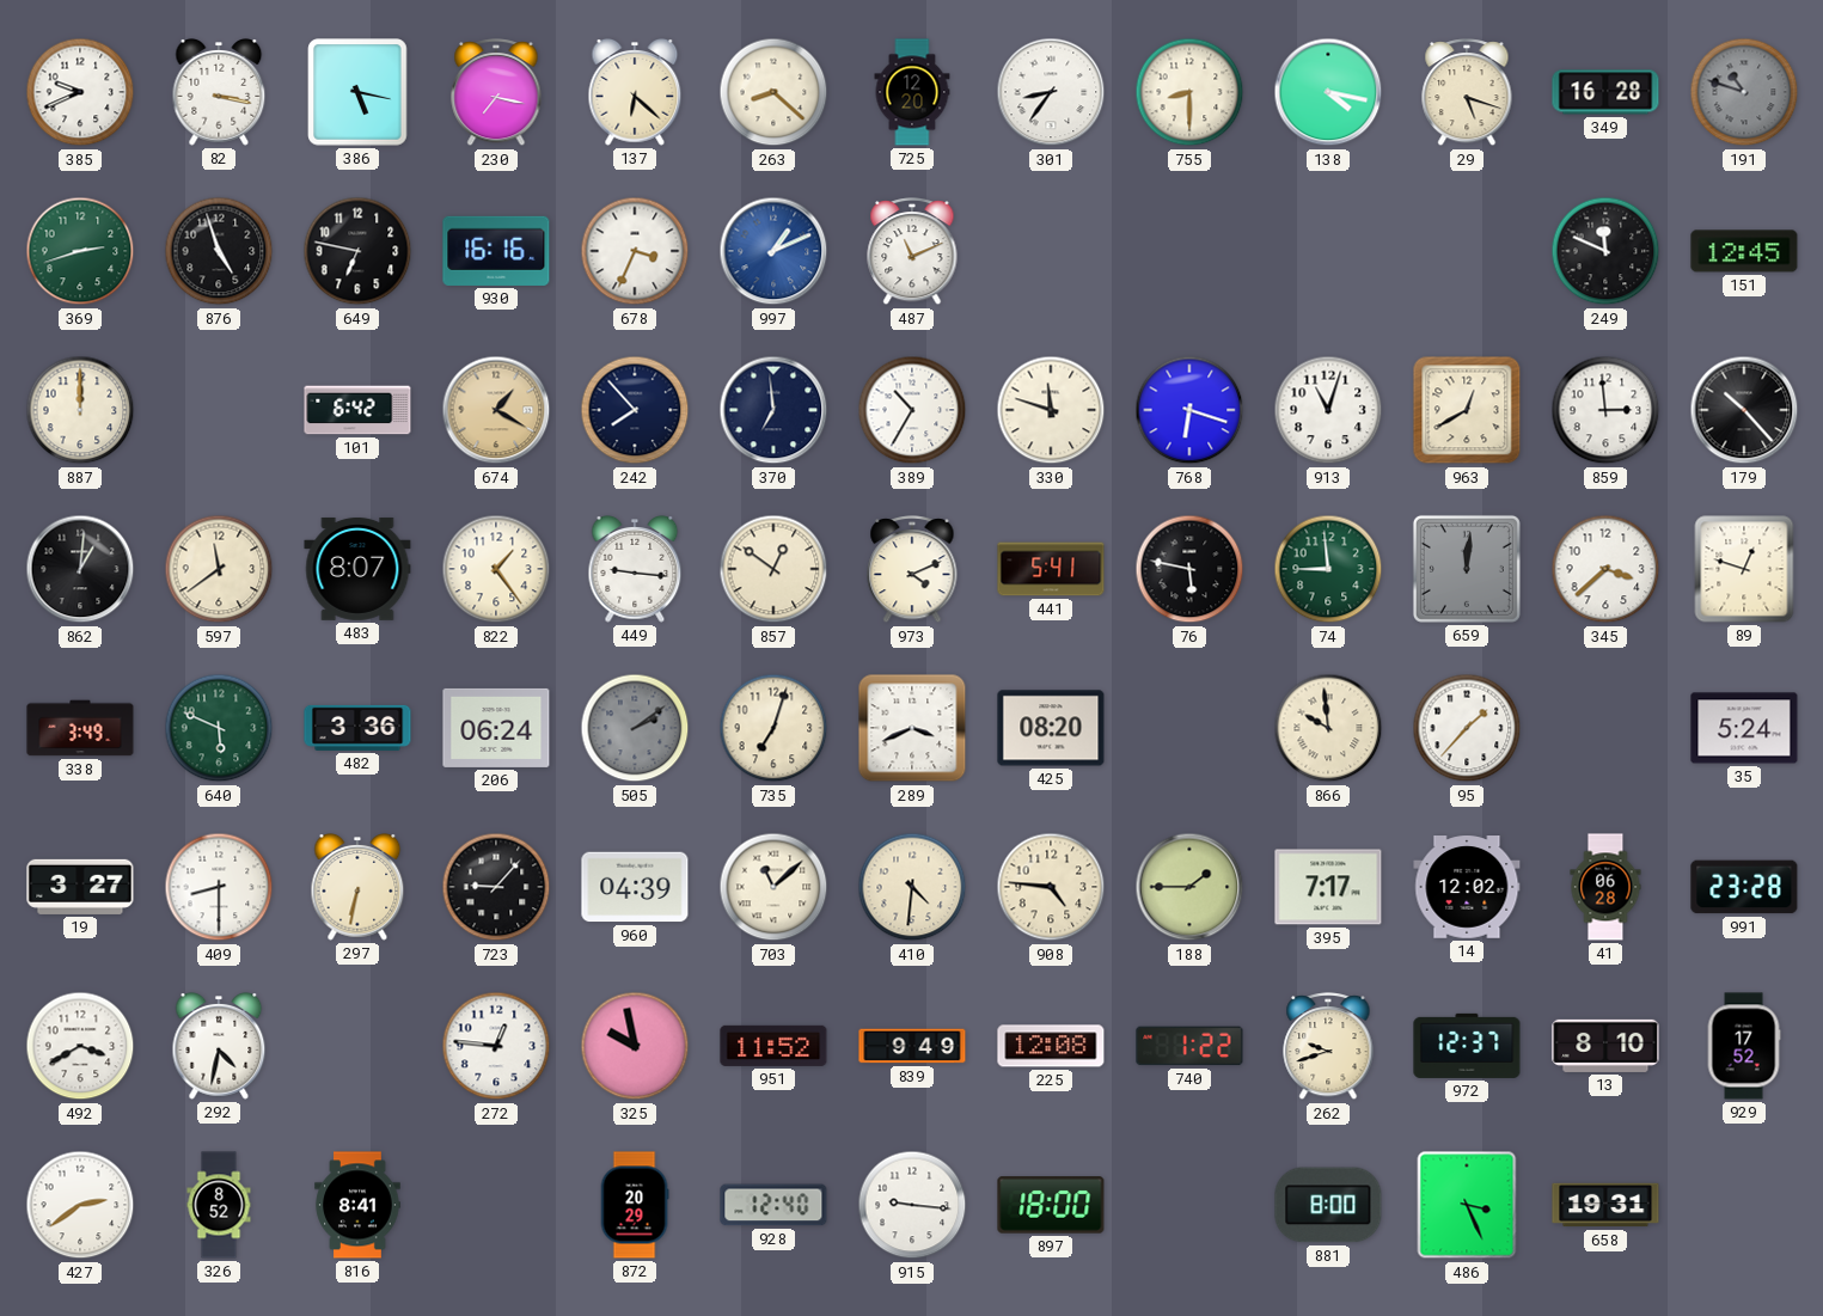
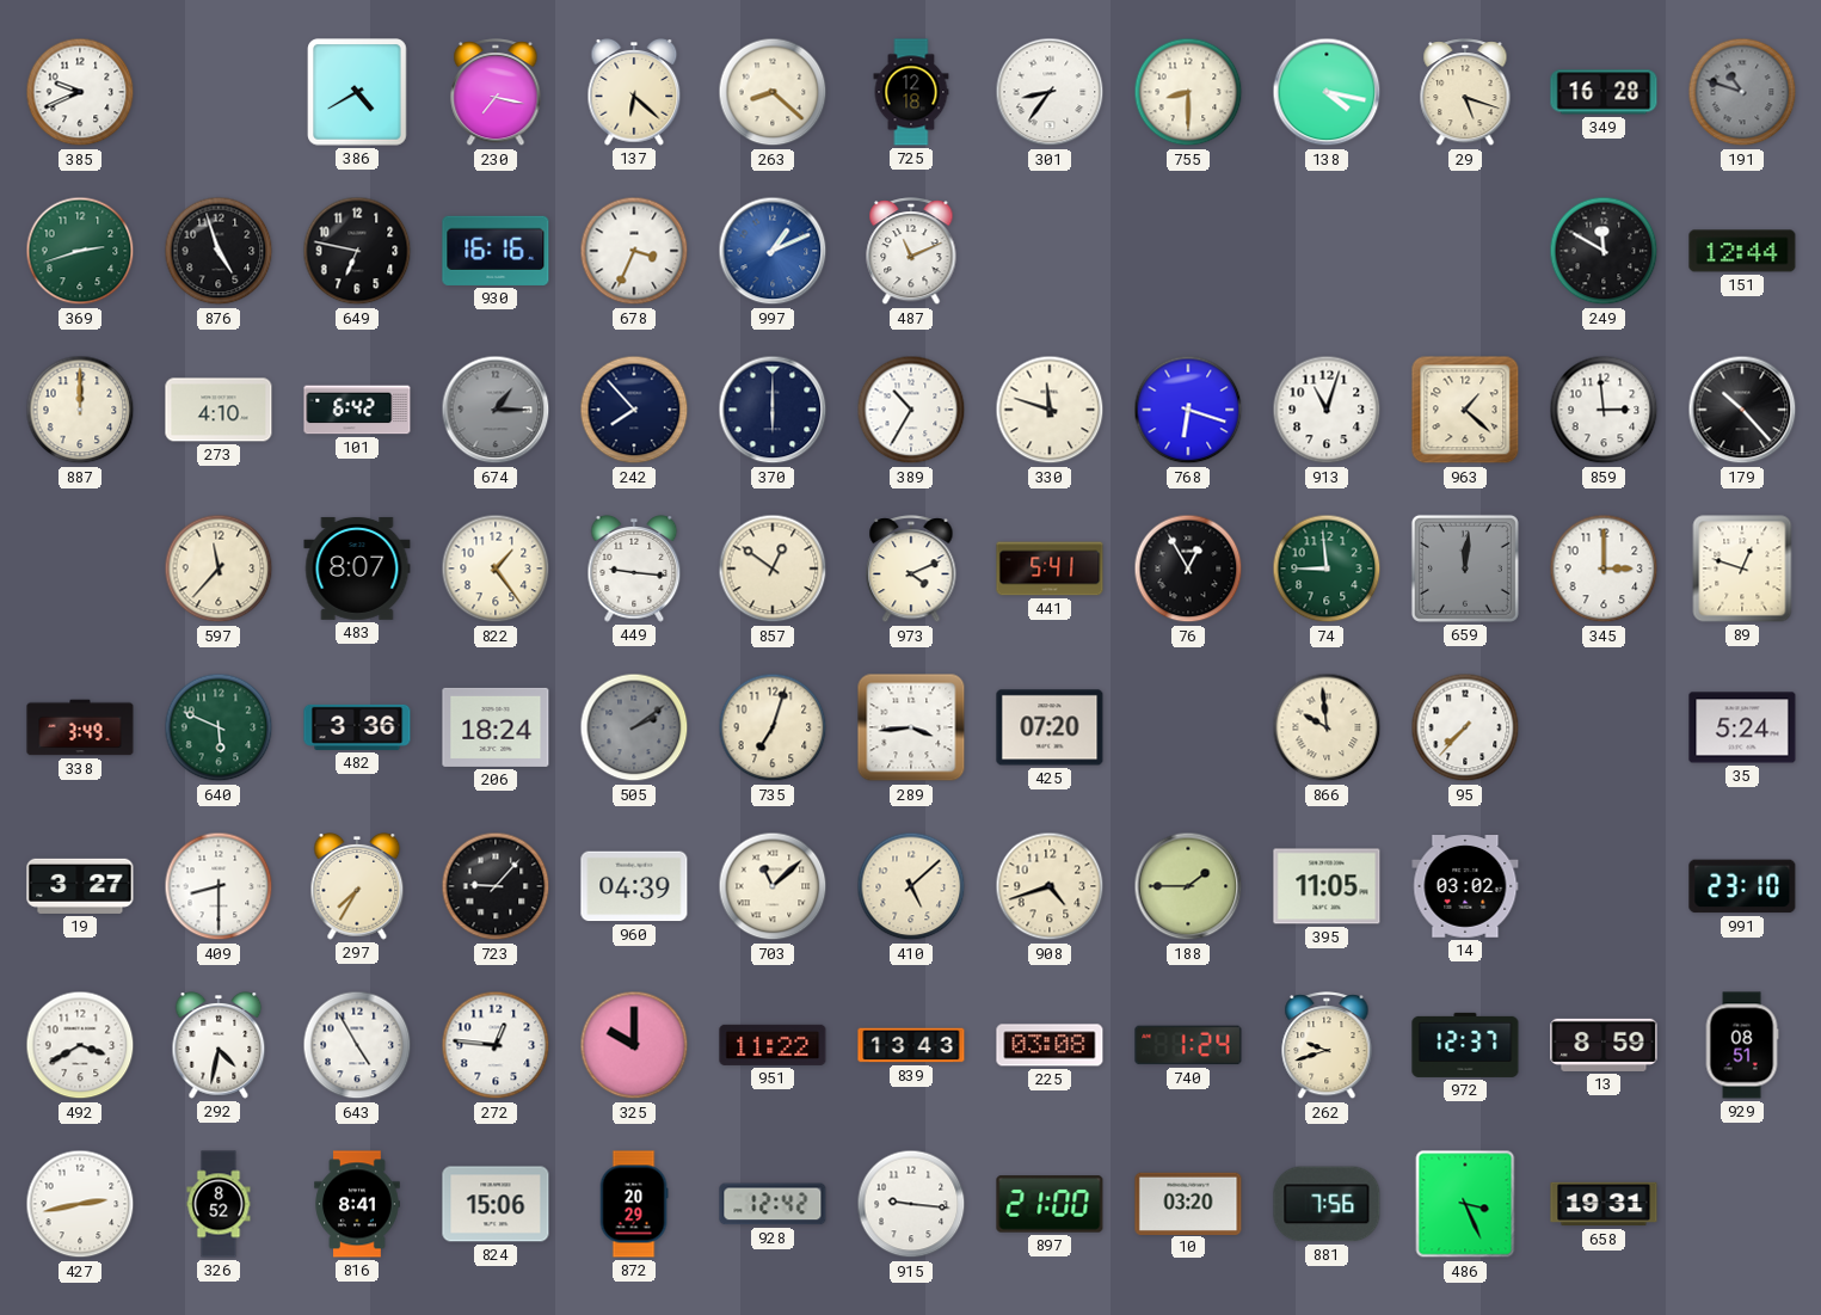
82: 3:17 -> none (219, 93)
386: 5:17 -> 4:40 (357, 92)
725: 12:20 -> 12:18 (911, 92)
249: 11:49 -> 11:50 (1604, 251)
151: 12:45 -> 12:44 (1742, 251)
273: none -> 4:10 (219, 410)
674: 1:20 -> 1:15 (496, 410)
674 dial: champagne -> grey (496, 410)
370: 6:59 -> 6:00 (773, 410)
963: 12:40 -> 1:22 (1465, 410)
862: 1:01 -> none (80, 569)
597: 11:39 -> 11:37 (219, 569)
76: 5:47 -> 12:55 (1188, 569)
345: 3:38 -> 3:00 (1604, 569)
206: 06:24 -> 18:24 (496, 727)
289: 3:41 -> 3:44 (911, 727)
425: 08:20 -> 07:20 (1050, 727)
95: 1:37 -> 7:37 (1465, 727)
297: 6:32 -> 7:35 (357, 887)
410: 4:31 -> 5:08 (911, 886)
908: 4:46 -> 4:42 (1050, 886)
395: 7:17 -> 11:05 (1327, 886)
14: 12:02 -> 03:02 (1465, 886)
41: 06:28 -> none (1605, 887)
991: 23:28 -> 23:10 (1742, 886)
643: none -> 4:55 (357, 1045)
325: 9:58 -> 10:00 (634, 1045)
951: 11:52 -> 11:22 (773, 1045)
839: 9:49 -> 13:43 (911, 1045)
225: 12:08 -> 03:08 (1050, 1045)
740: 1:22 -> 1:24 (1188, 1045)
13: 8:10 -> 8:59 (1604, 1045)
929: 17:52 -> 08:51 (1742, 1045)
427: 2:39 -> 2:43 (80, 1204)
824: none -> 15:06 (496, 1204)
928: 12:40 -> 12:42 (773, 1204)
897: 18:00 -> 21:00 (1050, 1204)
10: none -> 03:20 (1188, 1203)
881: 8:00 -> 7:56 (1327, 1204)
